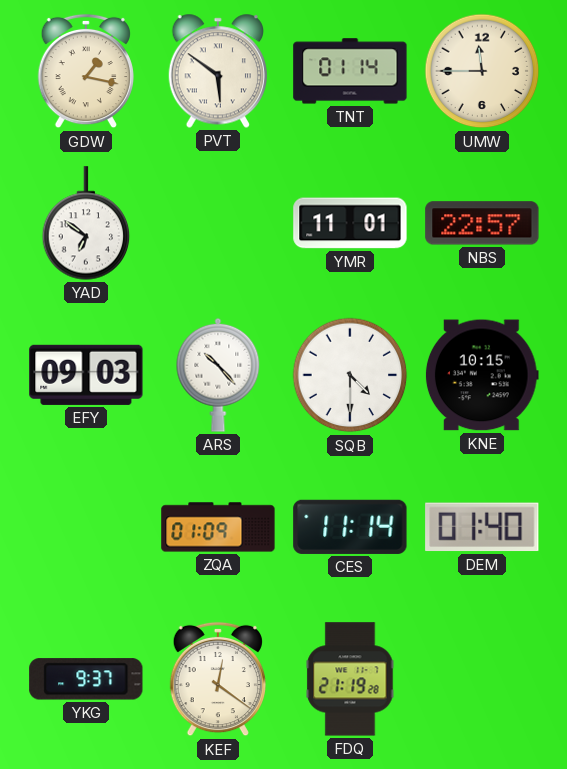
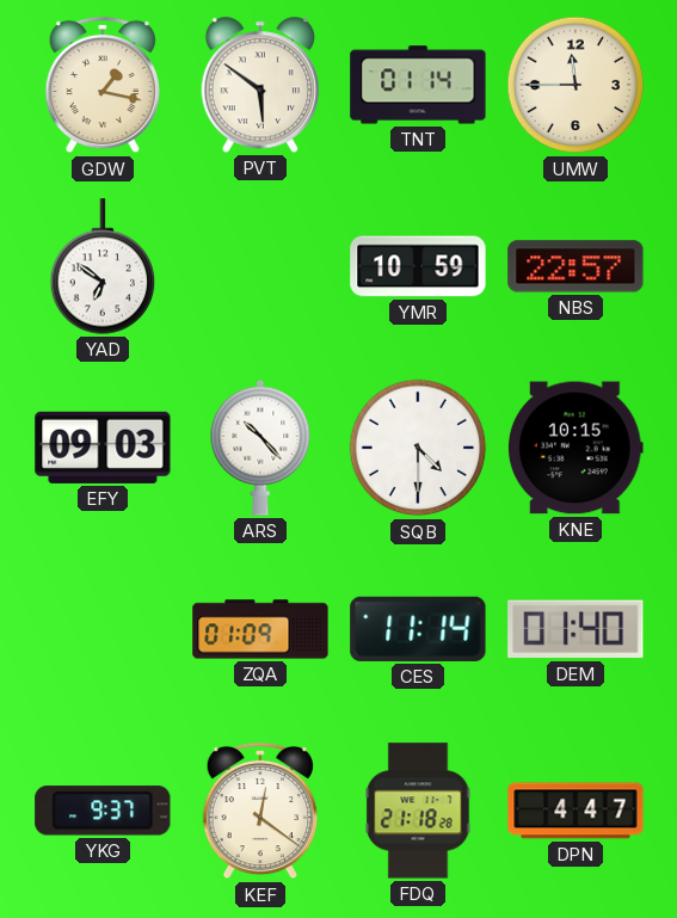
YMR: 11:01 -> 10:59 (418, 266)
FDQ: 21:19 -> 21:18 (418, 811)
DPN: none -> 4:47 (576, 811)
